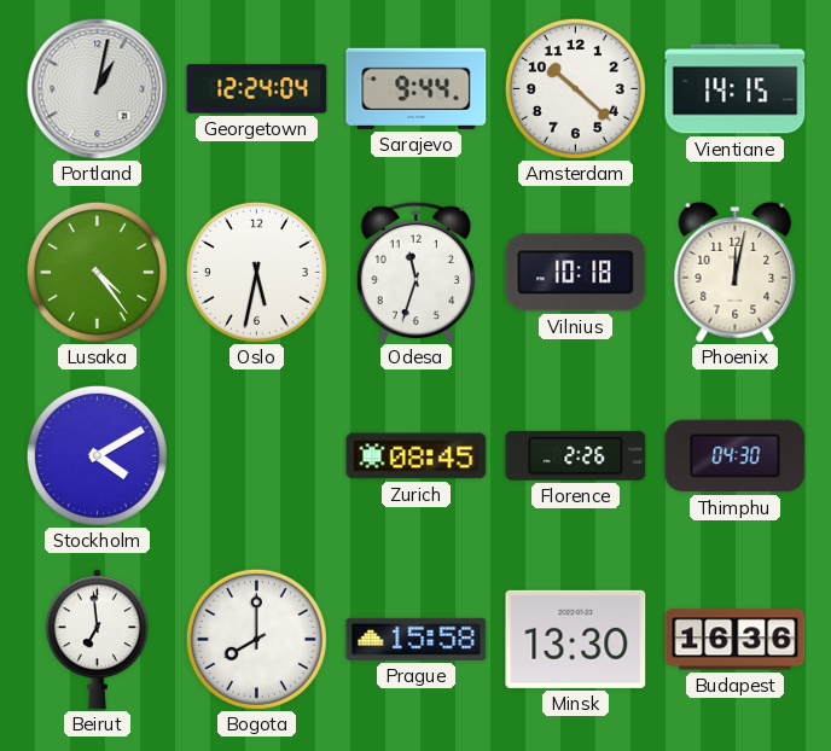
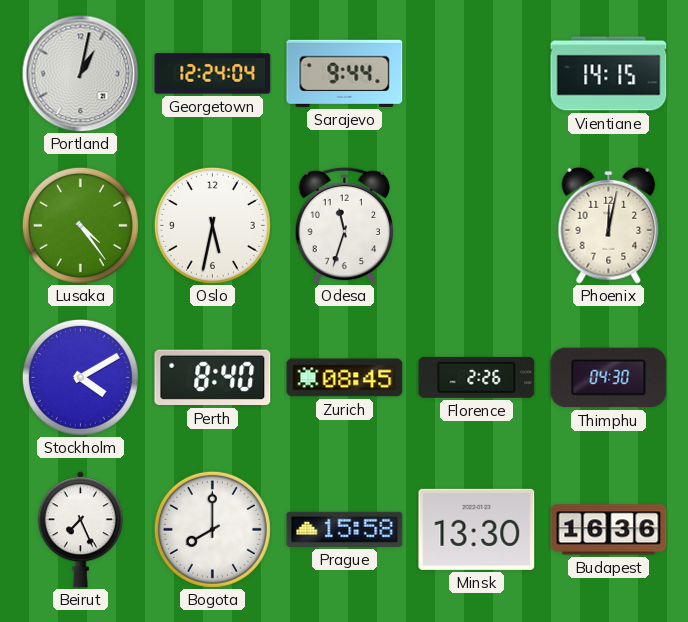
Amsterdam: 10:22 -> none (575, 88)
Vilnius: 10:18 -> none (576, 273)
Perth: none -> 8:40 (213, 378)
Beirut: 6:59 -> 7:26 (80, 530)
